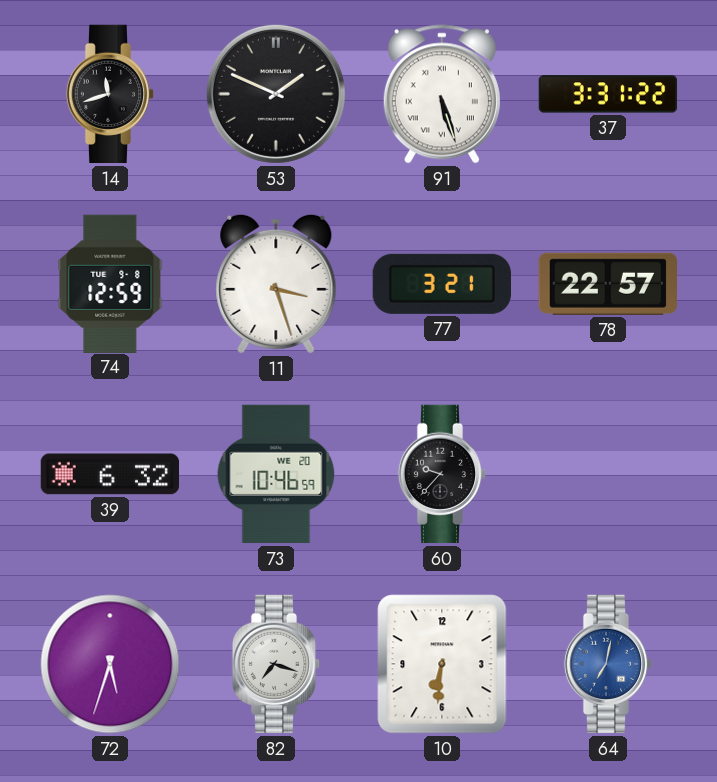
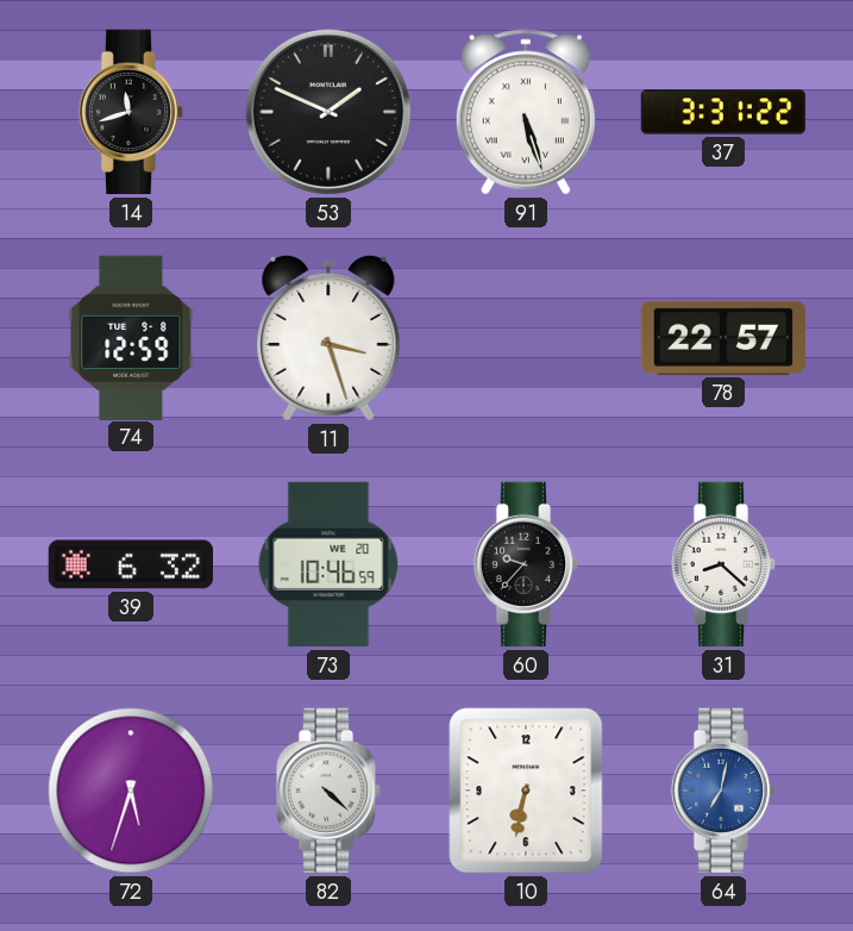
77: 3:21 -> none (442, 284)
31: none -> 8:22 (723, 564)
82: 7:18 -> 4:22 (328, 791)
10: 6:31 -> 6:32 (526, 791)
